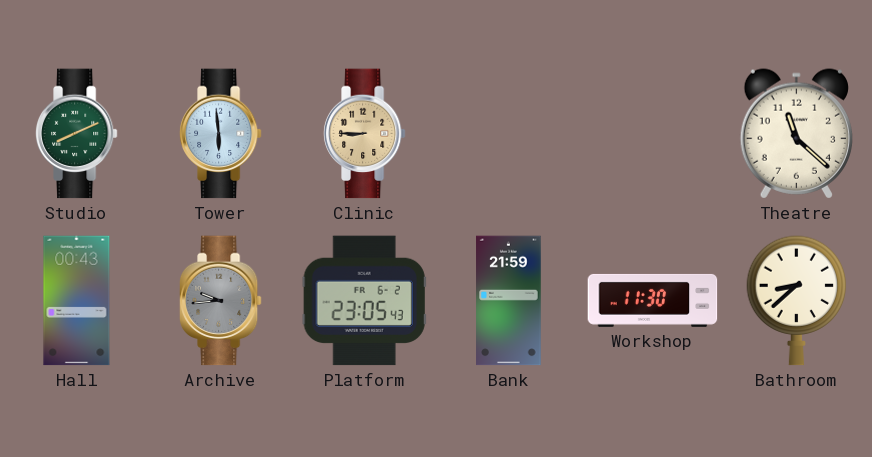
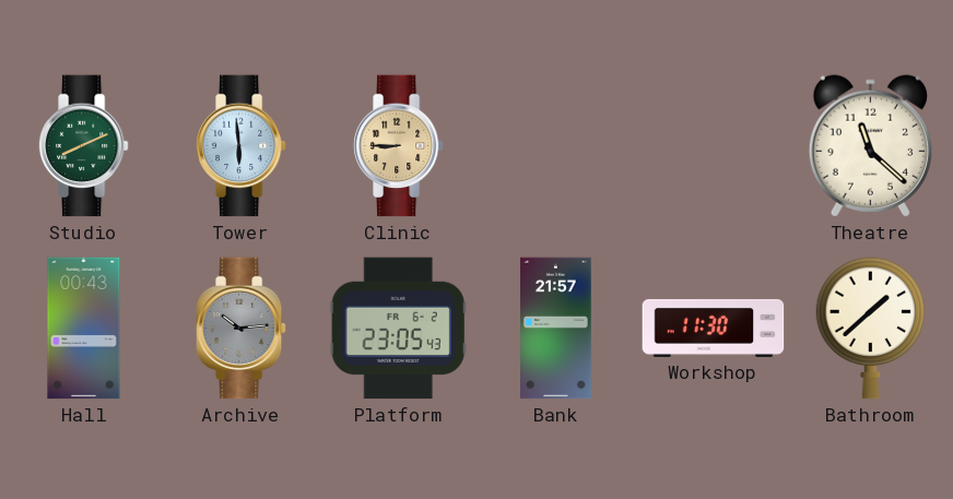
Archive: 9:44 -> 10:14 (240, 329)
Bank: 21:59 -> 21:57 (556, 329)
Bathroom: 8:38 -> 1:38 (871, 329)
